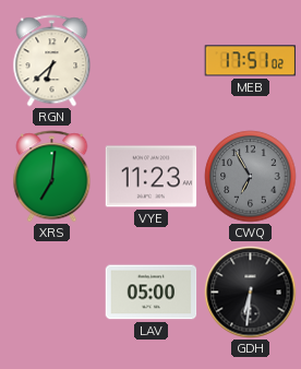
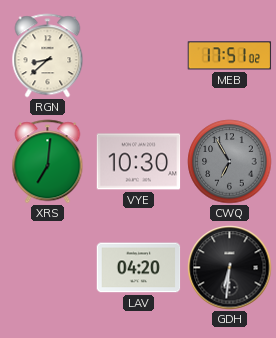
RGN: 6:38 -> 8:38 (48, 56)
VYE: 11:23 -> 10:30 (139, 162)
LAV: 05:00 -> 04:20 (139, 268)
